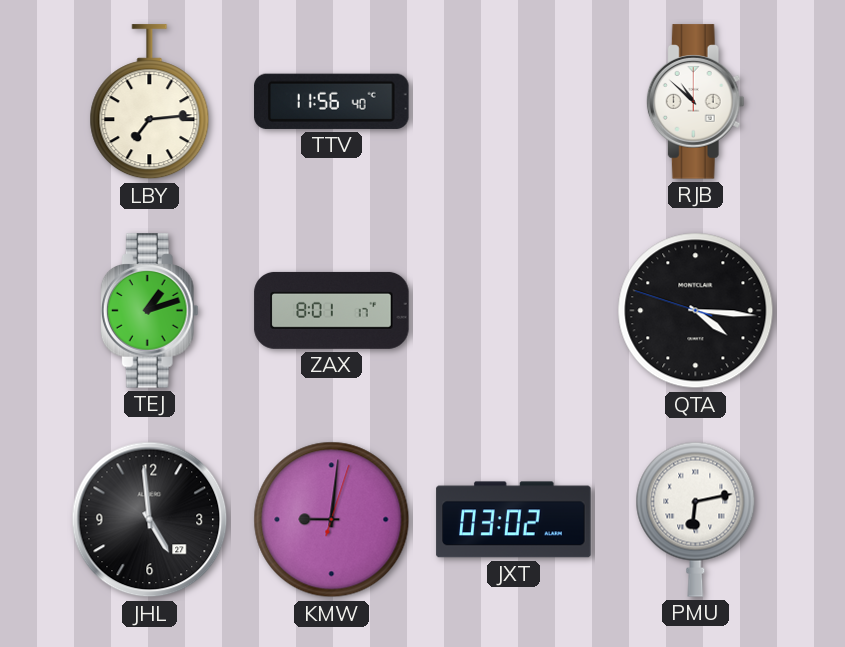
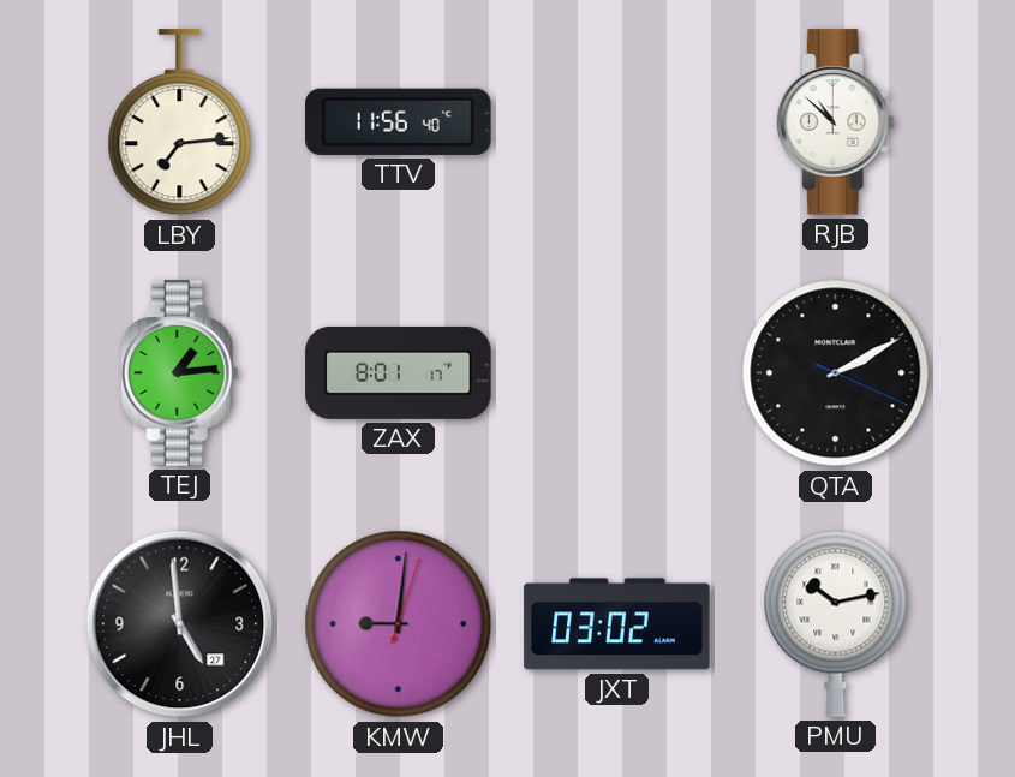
TEJ: 1:12 -> 1:14 (179, 373)
QTA: 4:15 -> 2:10 (836, 373)
PMU: 6:13 -> 10:13 (836, 623)
